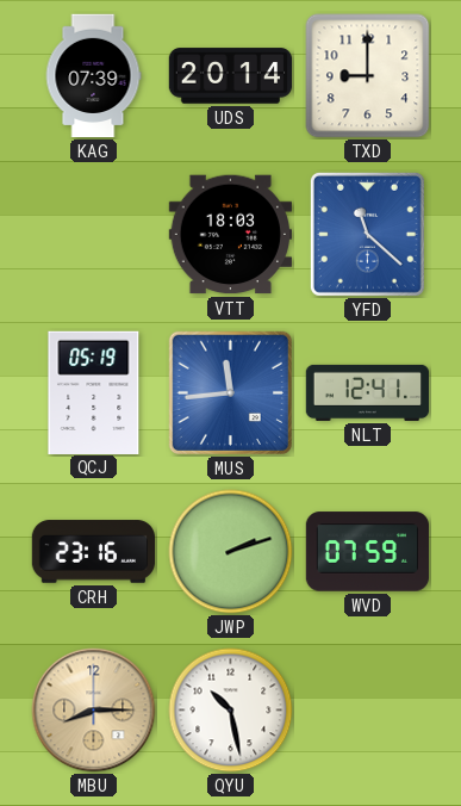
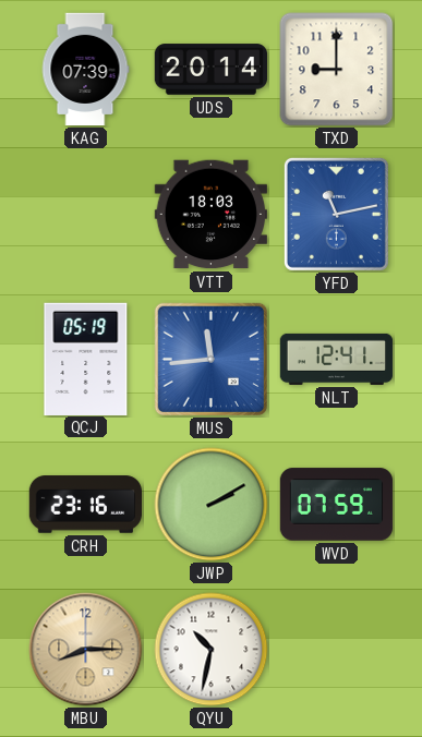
YFD: 11:22 -> 11:13 (336, 214)
JWP: 2:12 -> 2:10 (212, 505)
QYU: 10:28 -> 10:32 (212, 650)
